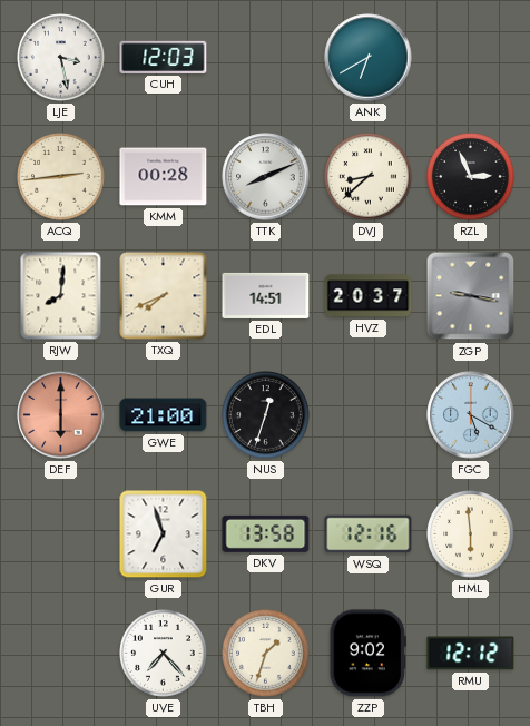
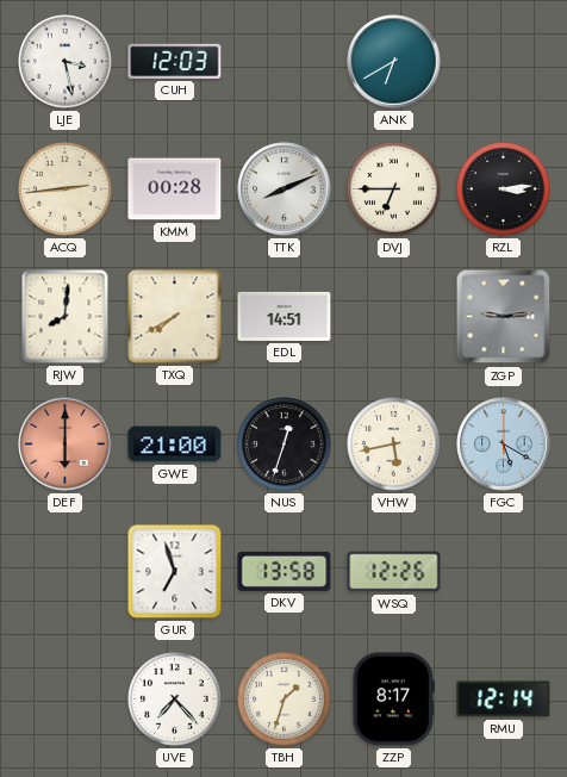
DVJ: 8:38 -> 6:45 (394, 189)
RZL: 2:56 -> 3:14 (504, 189)
TXQ: 7:41 -> 7:40 (175, 317)
HVZ: 20:37 -> none (369, 296)
ZGP: 9:17 -> 9:14 (504, 317)
VHW: none -> 5:43 (394, 445)
WSQ: 12:16 -> 12:26 (394, 572)
HML: 5:59 -> none (471, 534)
ZZP: 9:02 -> 8:17 (393, 700)
RMU: 12:12 -> 12:14 (504, 700)
